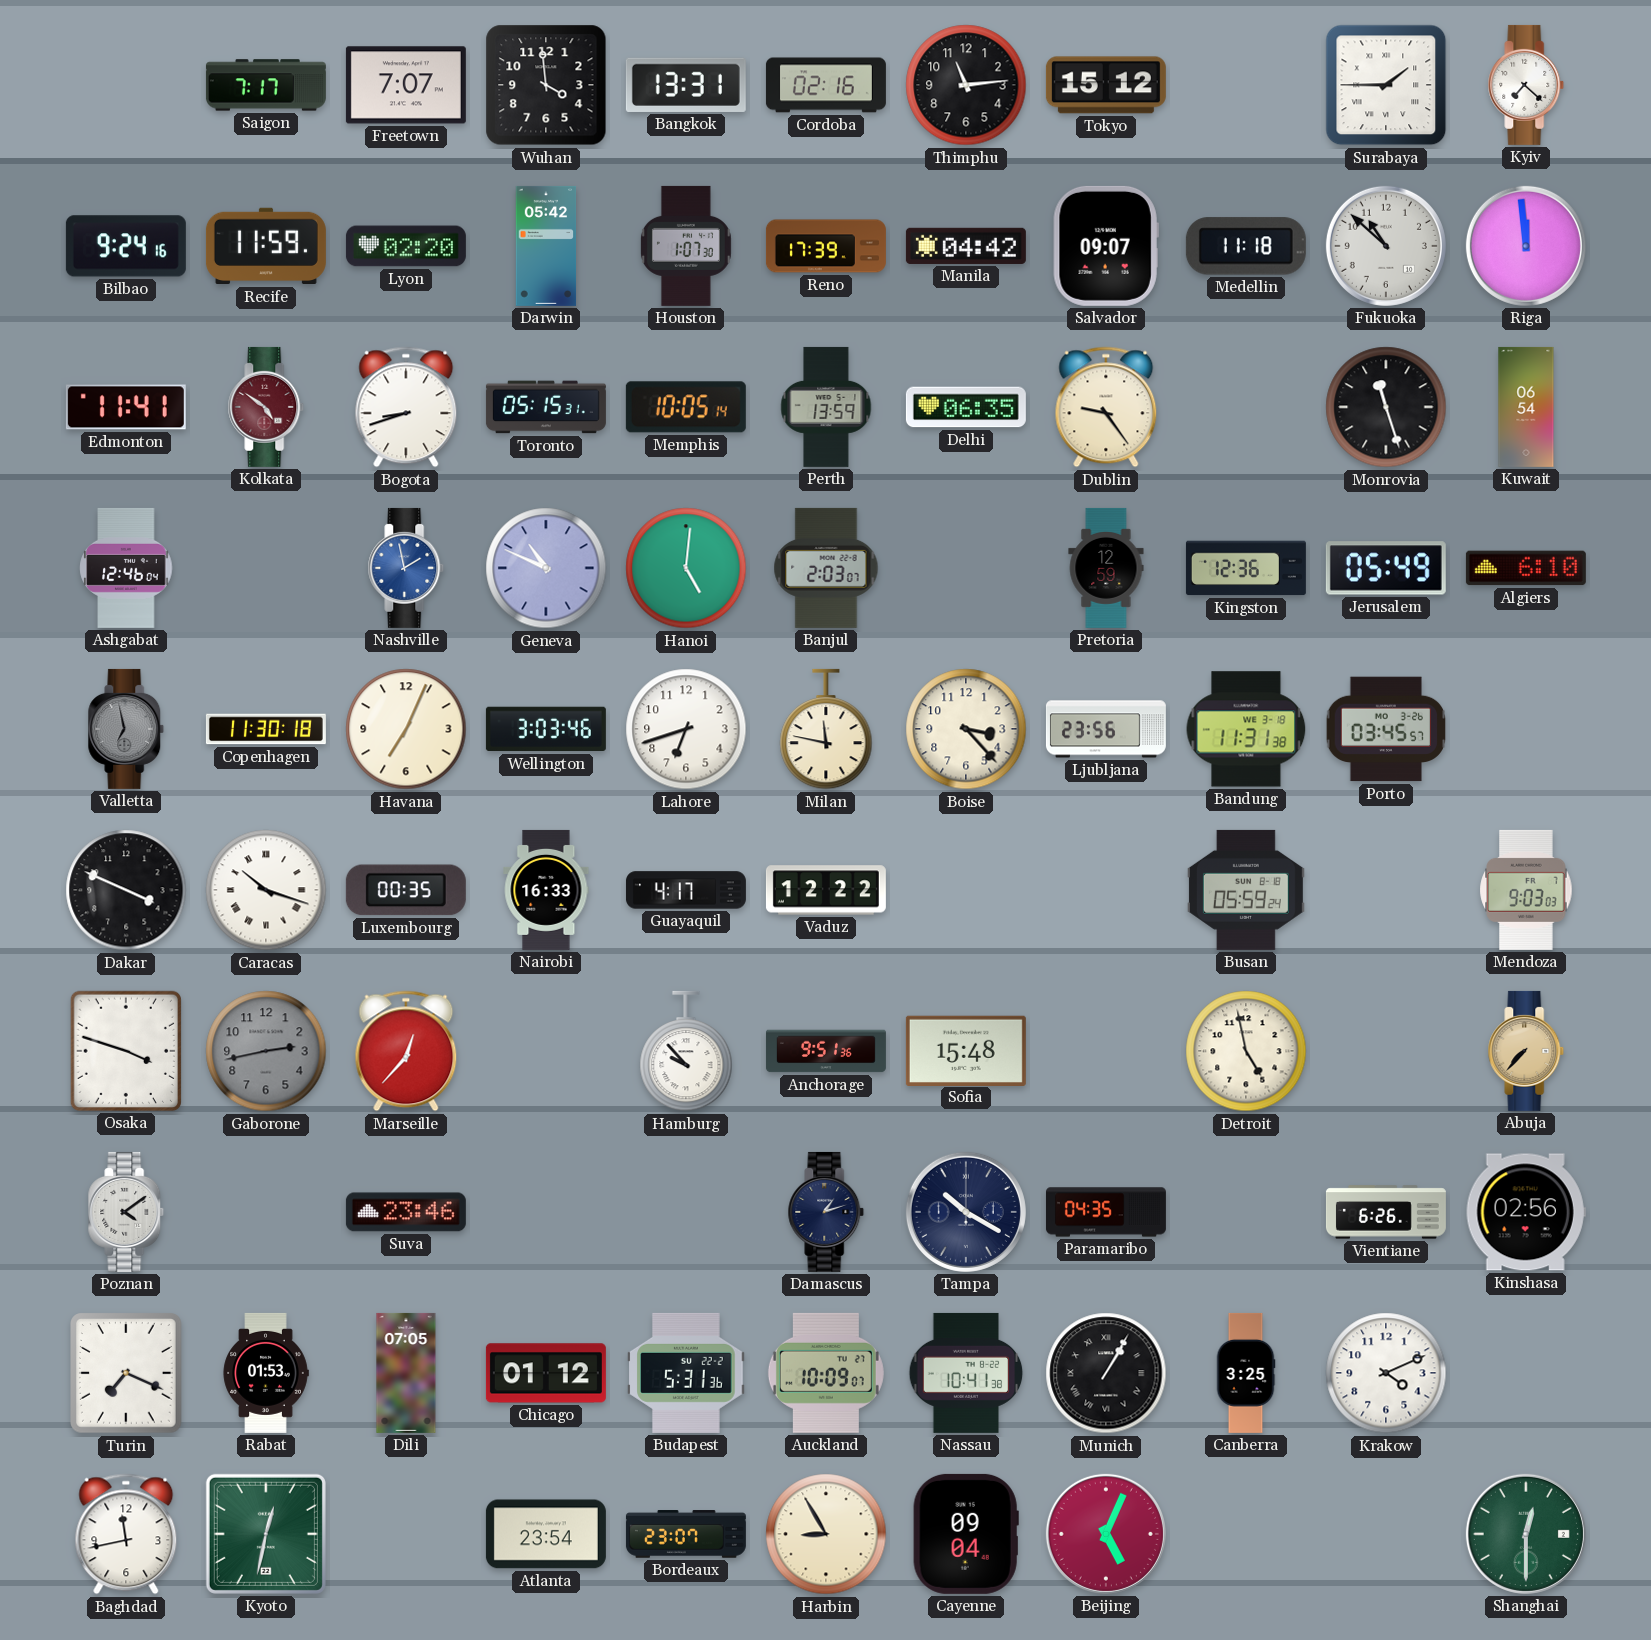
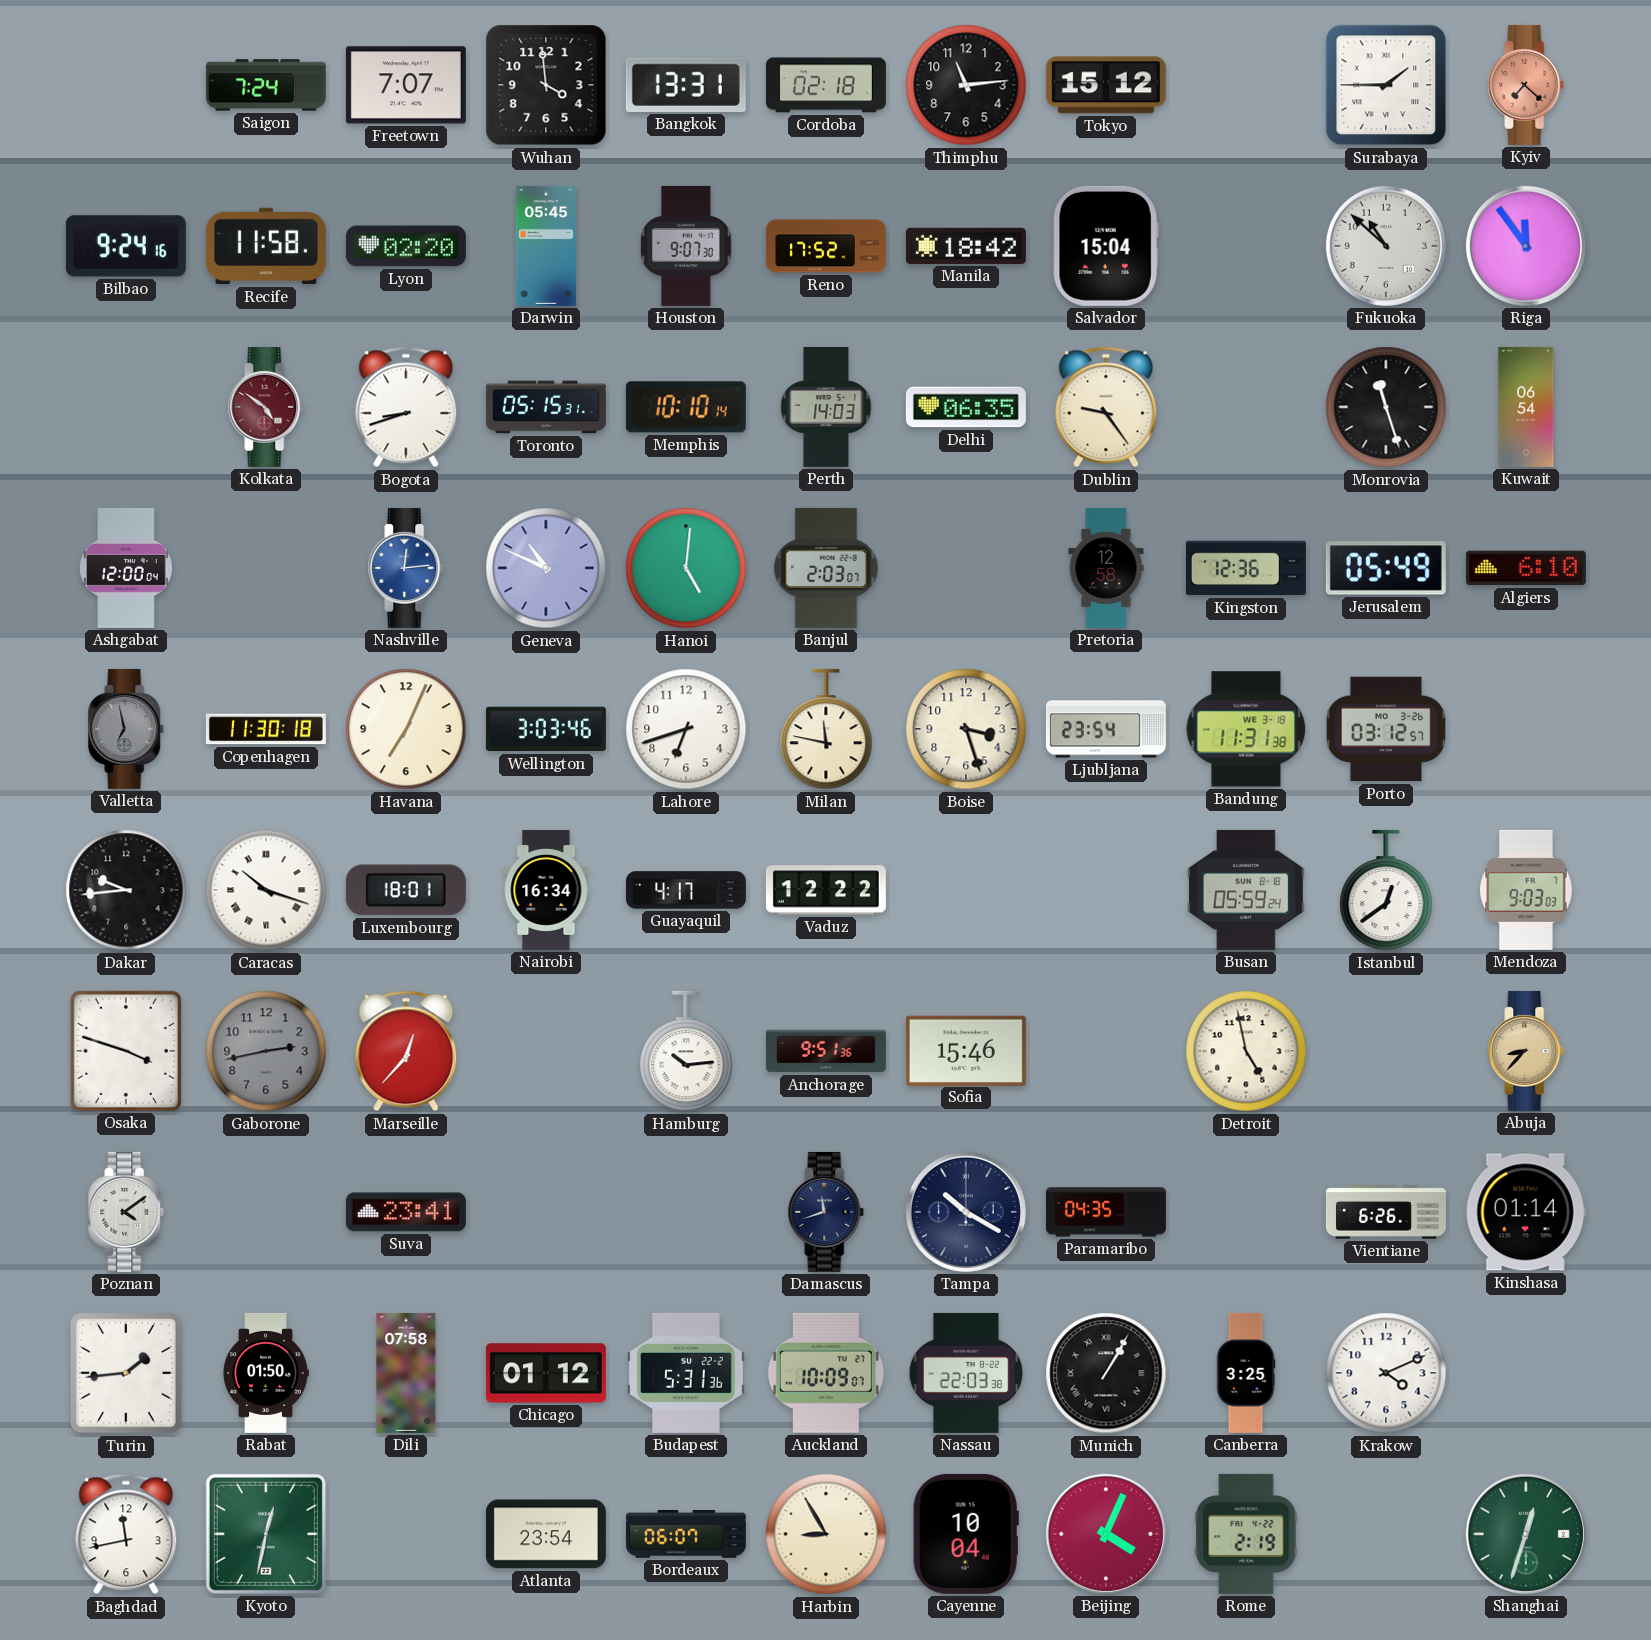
Saigon: 7:17 -> 7:24 (266, 85)
Cordoba: 02:16 -> 02:18 (826, 85)
Kyiv dial: white -> salmon (1526, 85)
Recife: 11:59 -> 11:58 (266, 246)
Darwin: 05:42 -> 05:45 (546, 246)
Houston: 1:07 -> 9:07 (686, 246)
Reno: 17:39 -> 17:52 (826, 246)
Manila: 04:42 -> 18:42 (966, 246)
Salvador: 09:07 -> 15:04 (1106, 246)
Medellin: 11:18 -> none (1246, 246)
Riga: 11:59 -> 11:54 (1526, 246)
Edmonton: 11:41 -> none (126, 407)
Memphis: 10:05 -> 10:10 (686, 407)
Perth: 13:59 -> 14:03 (826, 407)
Ashgabat: 12:46 -> 12:00 (126, 568)
Nashville: 1:58 -> 12:14 (406, 568)
Pretoria: 12:59 -> 12:58 (1106, 568)
Boise: 3:23 -> 3:27 (966, 729)
Ljubljana: 23:56 -> 23:54 (1106, 729)
Porto: 03:45 -> 03:12 (1386, 729)
Dakar: 3:49 -> 9:44 (126, 890)
Luxembourg: 00:35 -> 18:01 (406, 890)
Nairobi: 16:33 -> 16:34 (546, 890)
Istanbul: none -> 12:39 (1386, 890)
Hamburg: 9:53 -> 10:14 (686, 1051)
Sofia: 15:48 -> 15:46 (966, 1050)
Abuja: 7:37 -> 8:37 (1526, 1051)
Suva: 23:46 -> 23:41 (406, 1212)
Damascus: 1:12 -> 11:42 (826, 1212)
Kinshasa: 02:56 -> 01:14 (1526, 1212)
Turin: 7:19 -> 1:44 (127, 1373)
Rabat: 01:53 -> 01:50 (266, 1373)
Dili: 07:05 -> 07:58 (406, 1373)
Nassau: 10:41 -> 22:03 (966, 1373)
Bordeaux: 23:07 -> 06:07 (686, 1534)
Cayenne: 09:04 -> 10:04 (966, 1534)
Beijing: 5:04 -> 4:04 (1106, 1534)
Rome: none -> 2:19 (1246, 1534)
Shanghai: 12:30 -> 12:33 (1526, 1534)
